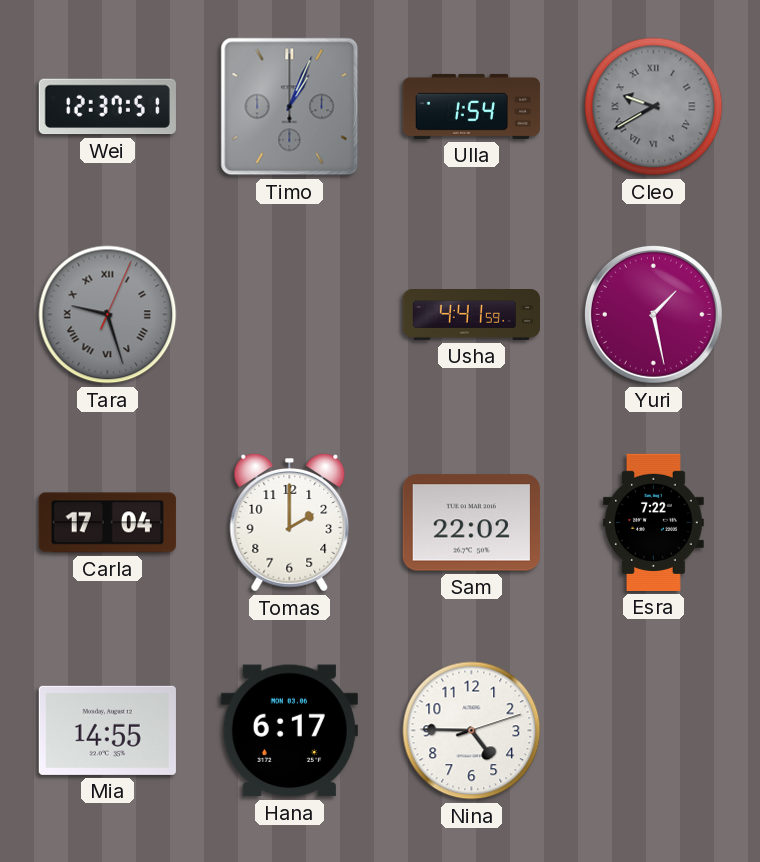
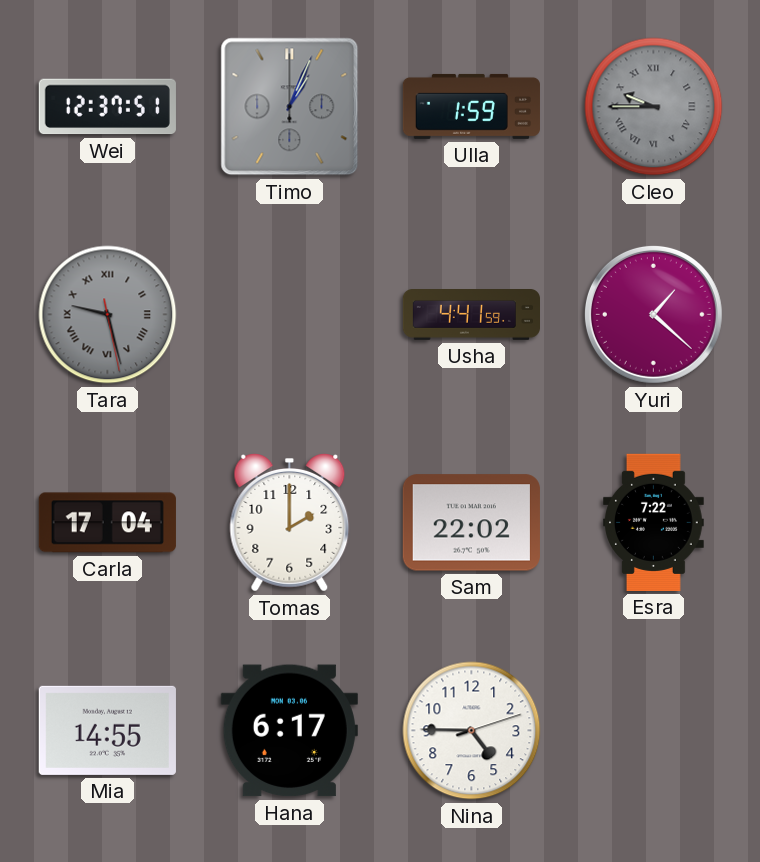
Ulla: 1:54 -> 1:59 (471, 106)
Cleo: 9:40 -> 9:45 (654, 107)
Tara: 9:27:04 -> 9:27:28 (108, 315)
Yuri: 1:28 -> 1:22 (653, 314)
